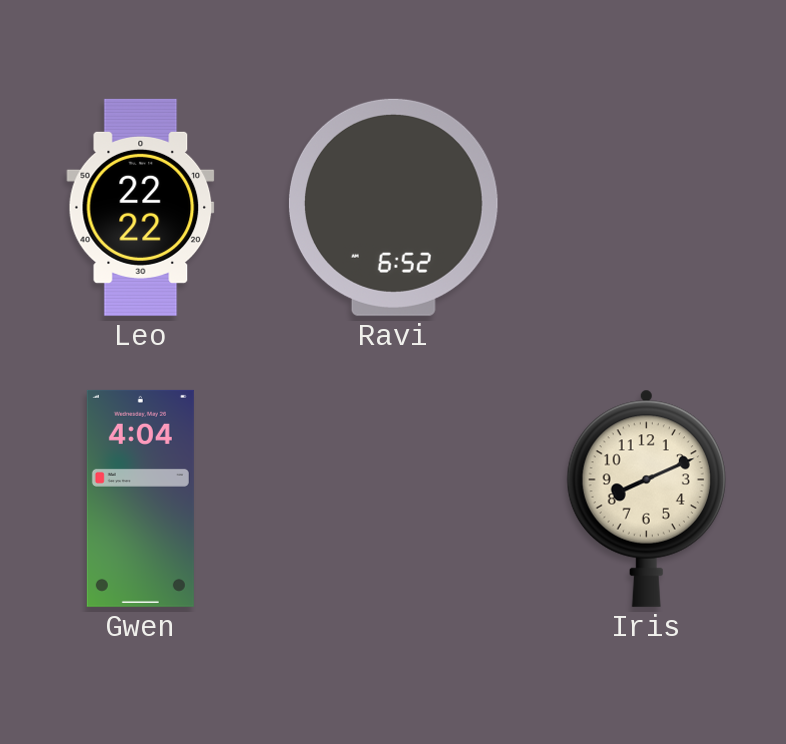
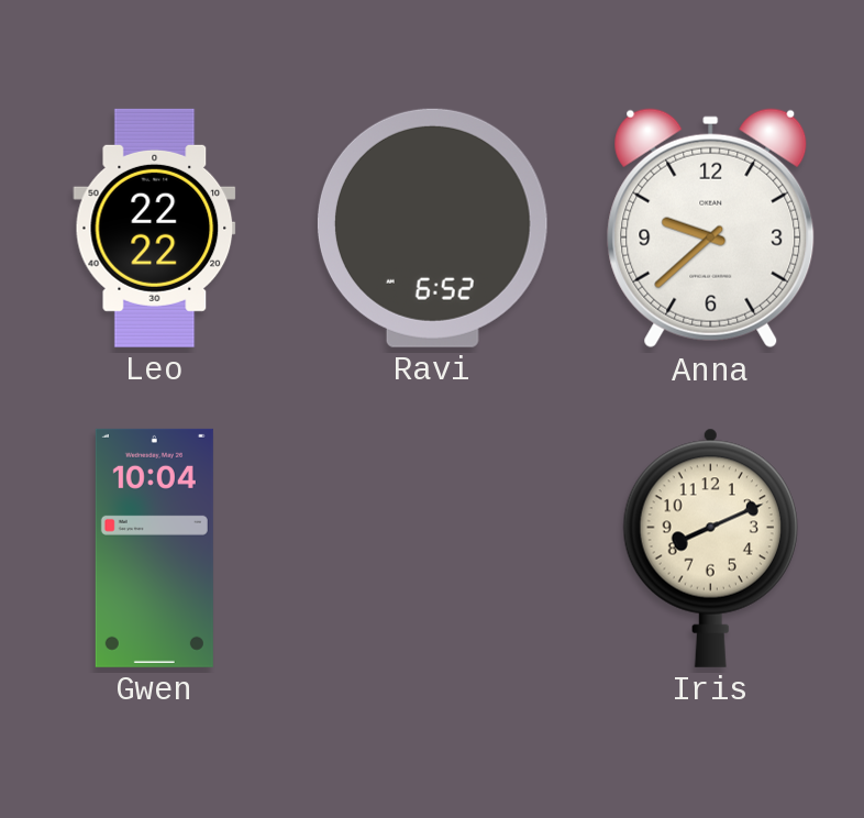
Anna: none -> 9:38 (711, 229)
Gwen: 4:04 -> 10:04 (154, 548)
